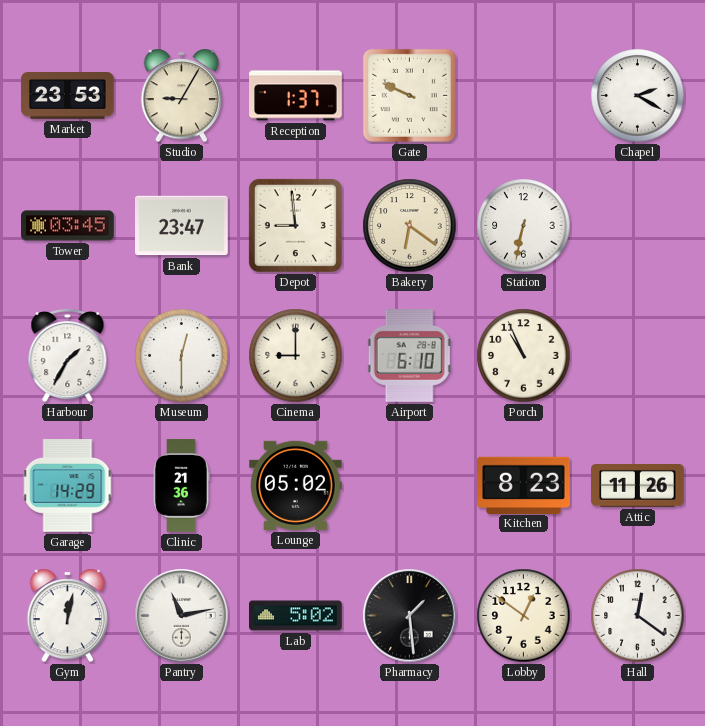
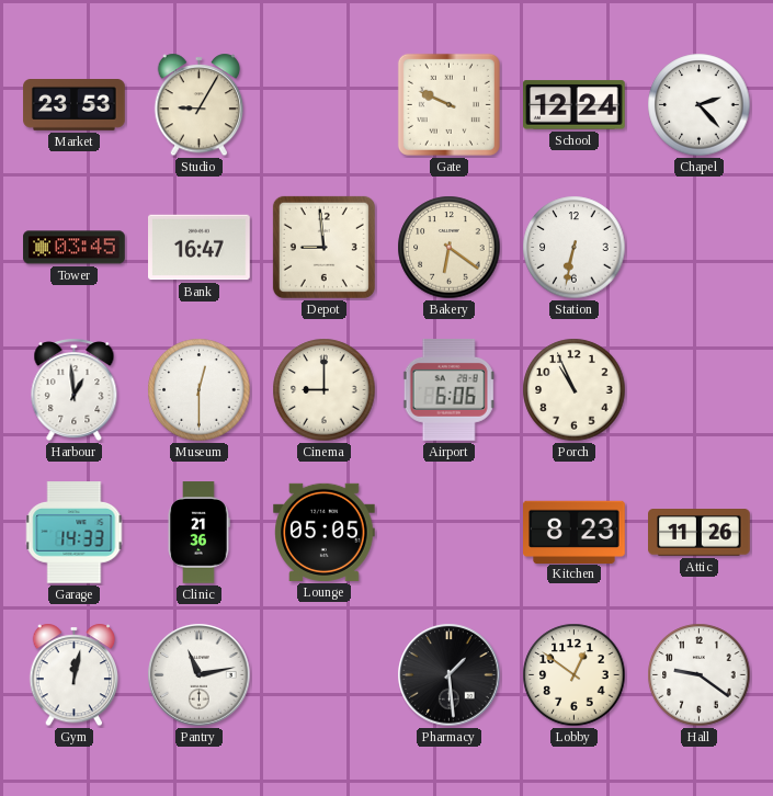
Reception: 1:37 -> none (296, 96)
School: none -> 12:24 (575, 105)
Chapel: 2:20 -> 2:23 (700, 105)
Bank: 23:47 -> 16:47 (200, 248)
Harbour: 1:35 -> 12:59 (75, 390)
Airport: 6:10 -> 6:06 (448, 390)
Garage: 14:29 -> 14:33 (75, 533)
Lounge: 05:02 -> 05:05 (325, 532)
Lab: 5:02 -> none (296, 616)
Hall: 12:21 -> 9:21 (700, 675)
